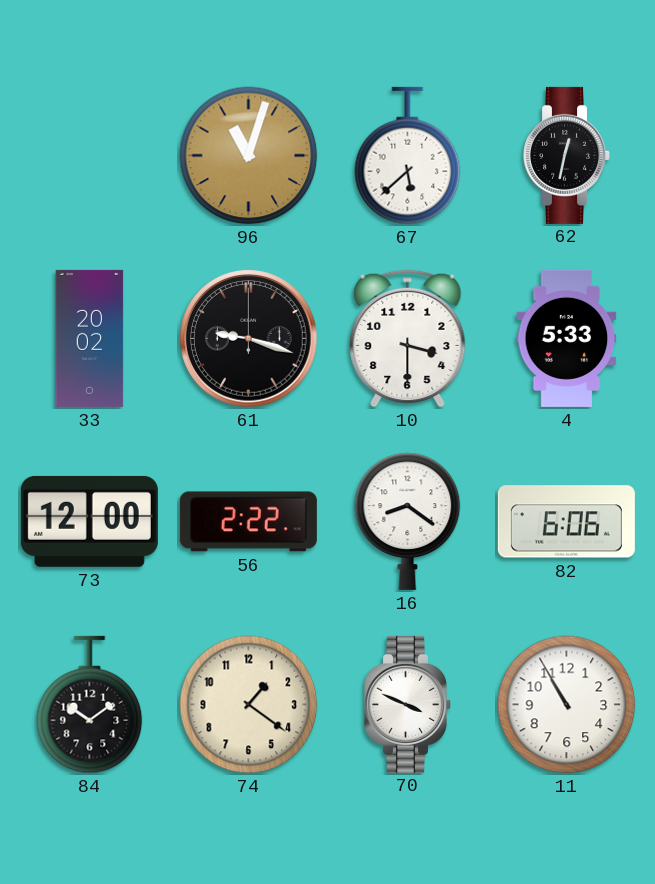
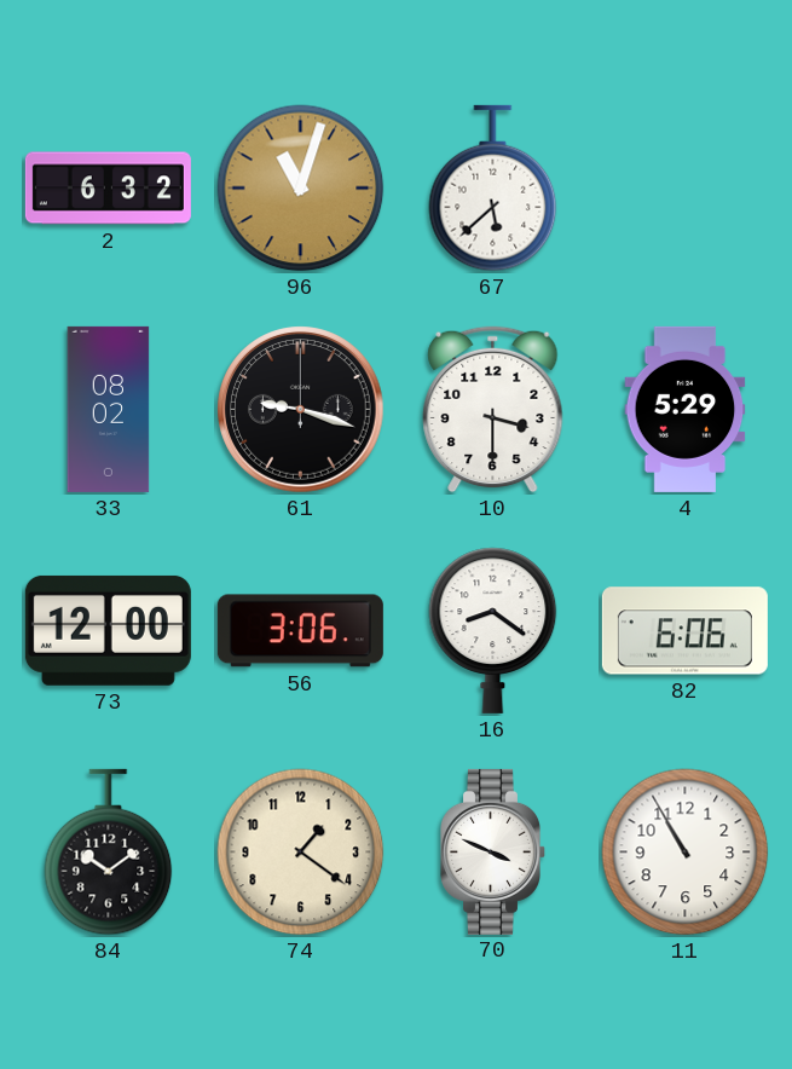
2: none -> 6:32 (108, 189)
62: 12:32 -> none (567, 155)
33: 20:02 -> 08:02 (109, 409)
4: 5:33 -> 5:29 (686, 409)
56: 2:22 -> 3:06 (300, 631)
